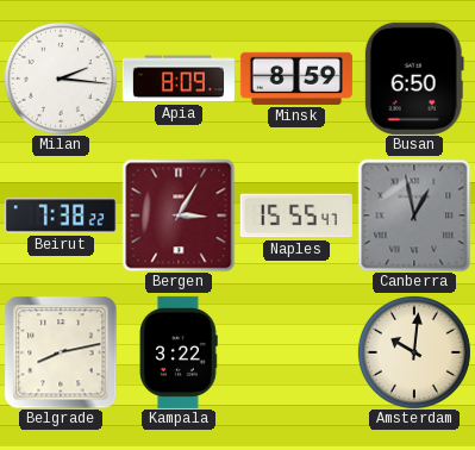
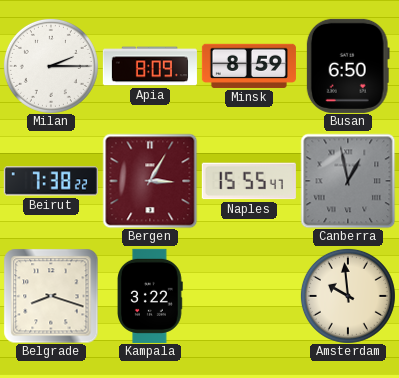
Milan: 2:16 -> 2:15 (51, 66)
Belgrade: 8:13 -> 8:18 (51, 296)
Amsterdam: 10:01 -> 9:59 (348, 296)
